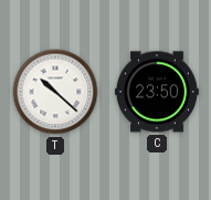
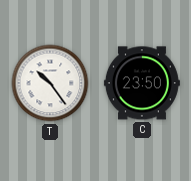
T: 10:22 -> 10:24 (50, 83)
